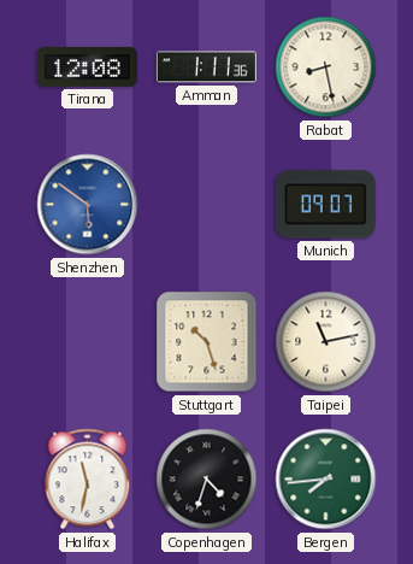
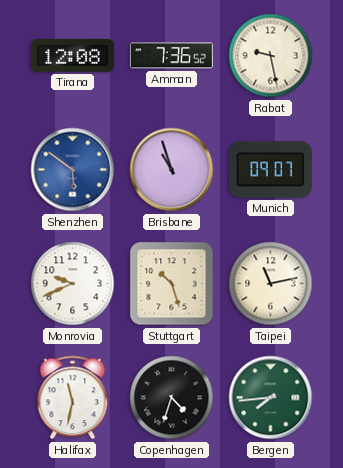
Amman: 1:11 -> 7:36 (171, 56)
Rabat: 8:28 -> 9:28 (271, 56)
Brisbane: none -> 10:57 (172, 170)
Monrovia: none -> 9:41 (73, 284)
